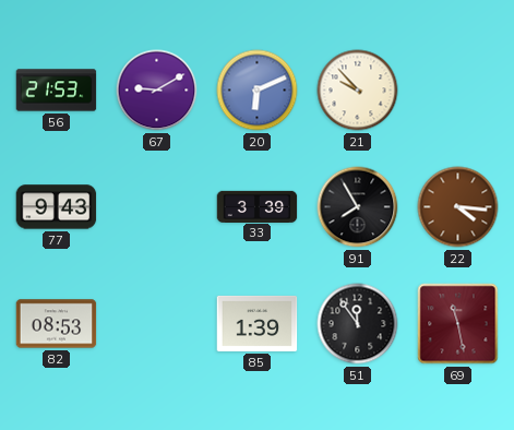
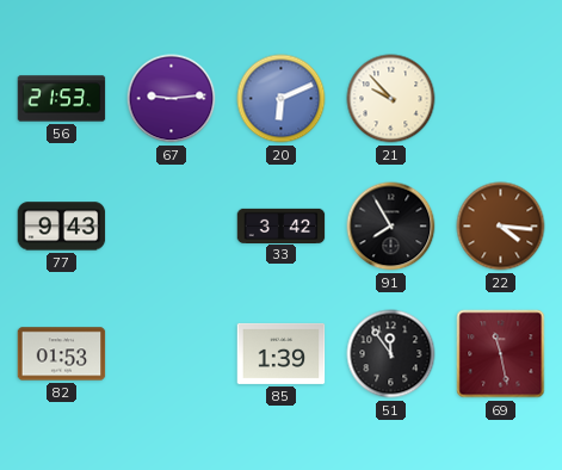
67: 9:10 -> 9:14 (172, 99)
33: 3:39 -> 3:42 (282, 225)
82: 08:53 -> 01:53 (62, 354)
